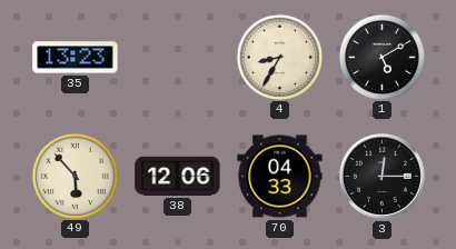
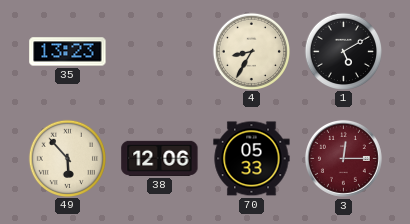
70: 04:33 -> 05:33 (252, 159)
3 dial: black -> burgundy (343, 158)
